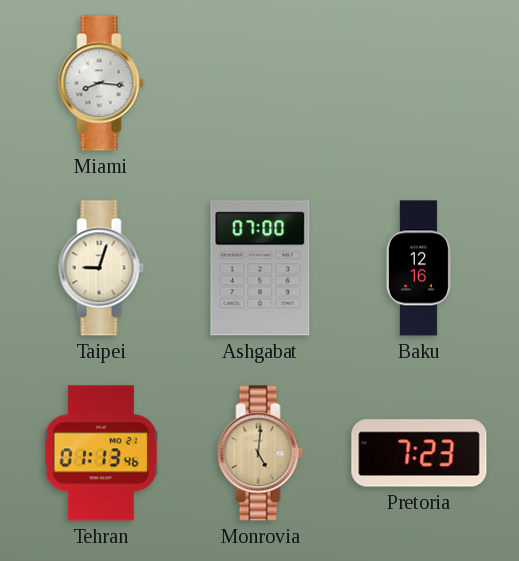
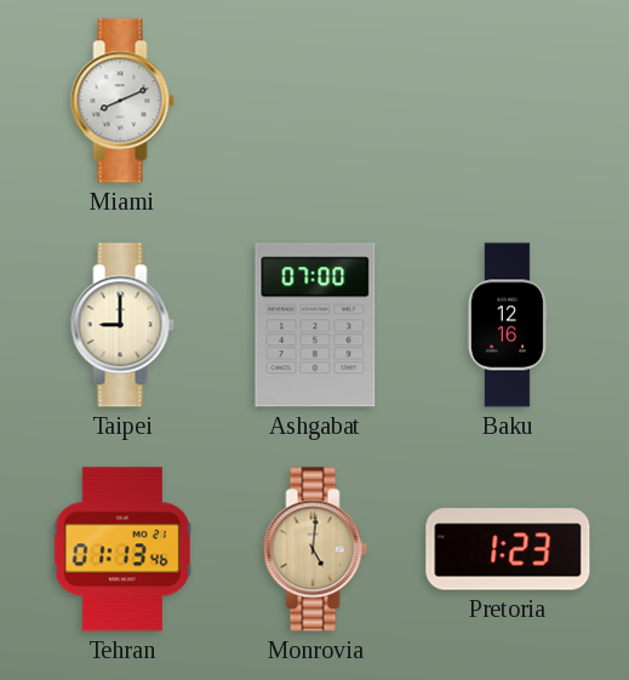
Miami: 8:16 -> 8:11 (122, 101)
Taipei: 9:03 -> 9:00 (122, 325)
Pretoria: 7:23 -> 1:23 (508, 549)
